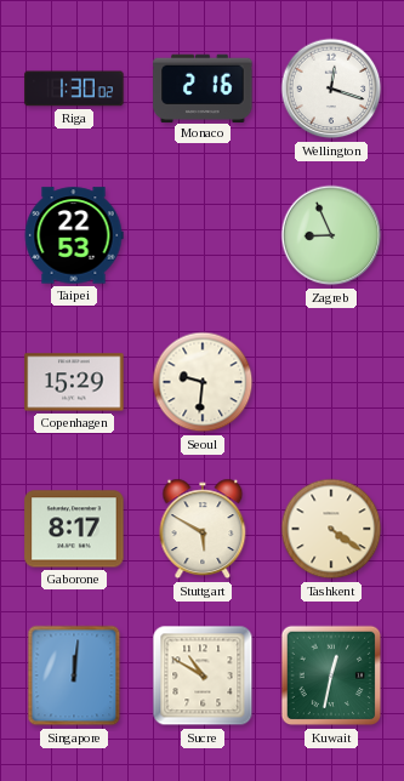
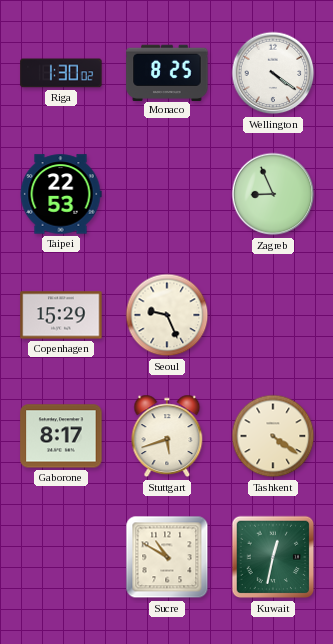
Monaco: 2:16 -> 8:25 (167, 72)
Wellington: 12:18 -> 4:21 (273, 73)
Seoul: 9:31 -> 9:26 (167, 315)
Stuttgart: 5:50 -> 5:42 (167, 436)
Singapore: 12:01 -> none (74, 675)
